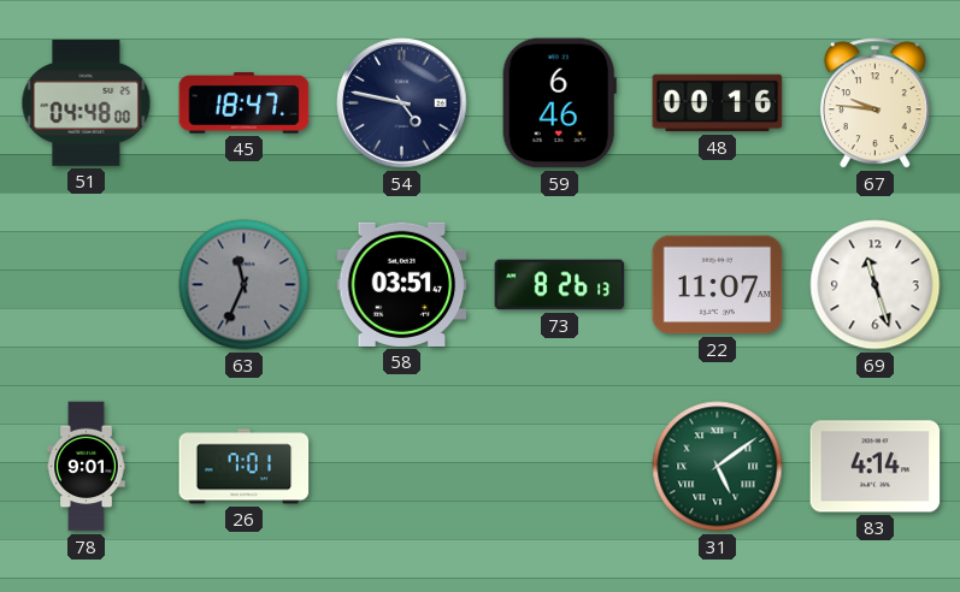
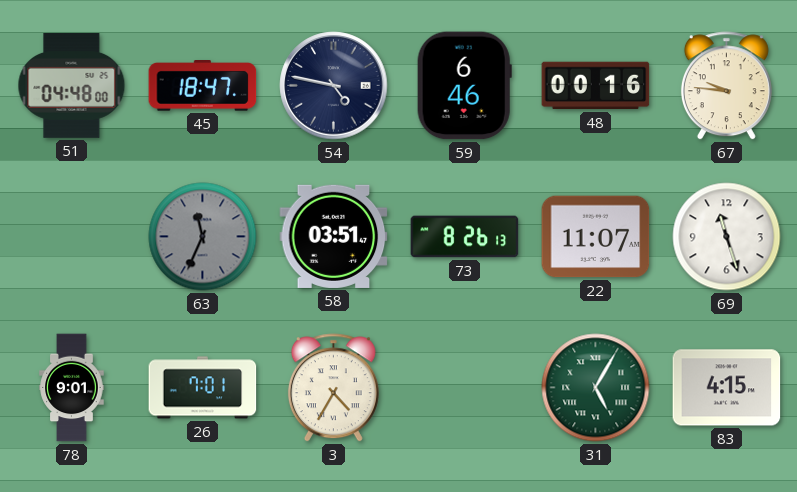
3: none -> 4:35 (333, 388)
31: 5:09 -> 5:05 (596, 388)
83: 4:14 -> 4:15 (727, 388)
